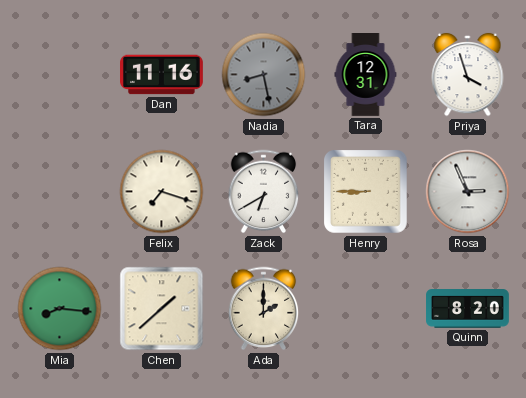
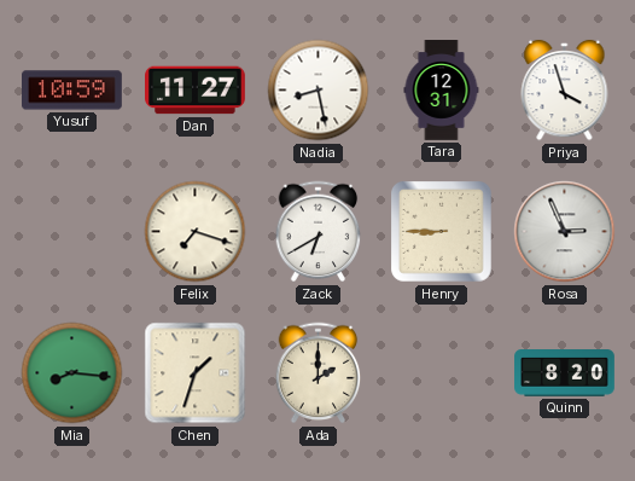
Yusuf: none -> 10:59 (72, 91)
Dan: 11:16 -> 11:27 (196, 91)
Nadia dial: grey -> white (319, 91)
Chen: 1:38 -> 1:33 (196, 373)
